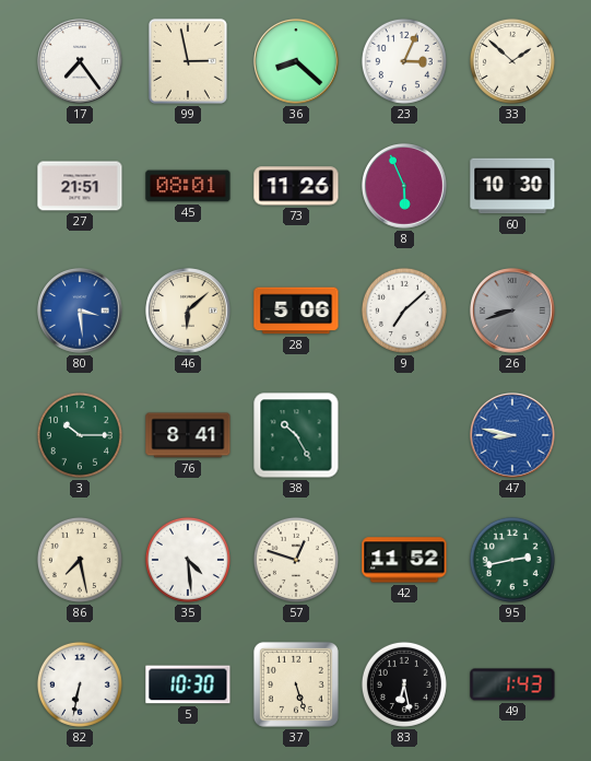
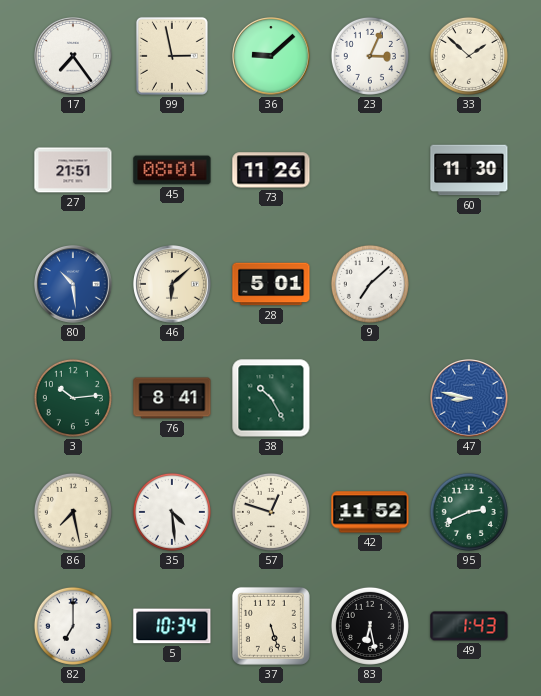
36: 8:22 -> 9:08 (271, 56)
8: 5:56 -> none (404, 186)
60: 10:30 -> 11:30 (469, 170)
80: 3:29 -> 10:29 (73, 284)
28: 5:06 -> 5:01 (271, 284)
26: 8:42 -> none (512, 311)
3: 10:15 -> 10:14 (73, 398)
95: 2:43 -> 2:41 (469, 512)
82: 6:32 -> 7:00 (73, 626)
5: 10:30 -> 10:34 (172, 626)
